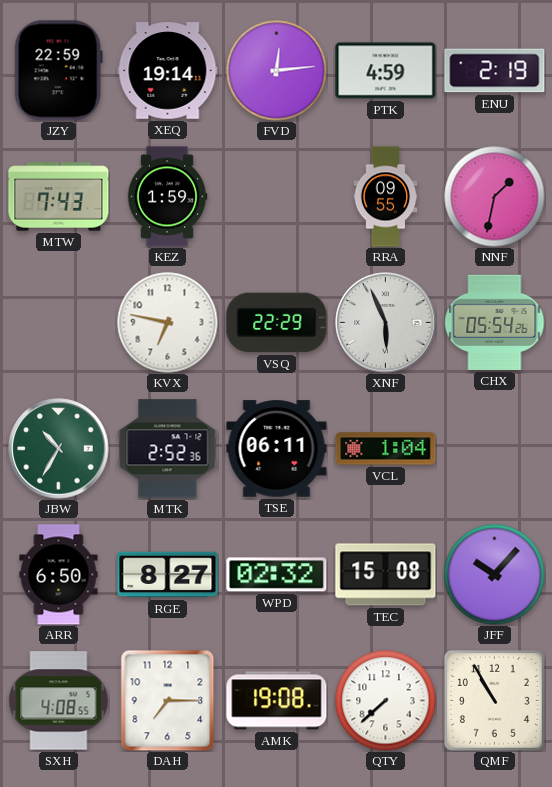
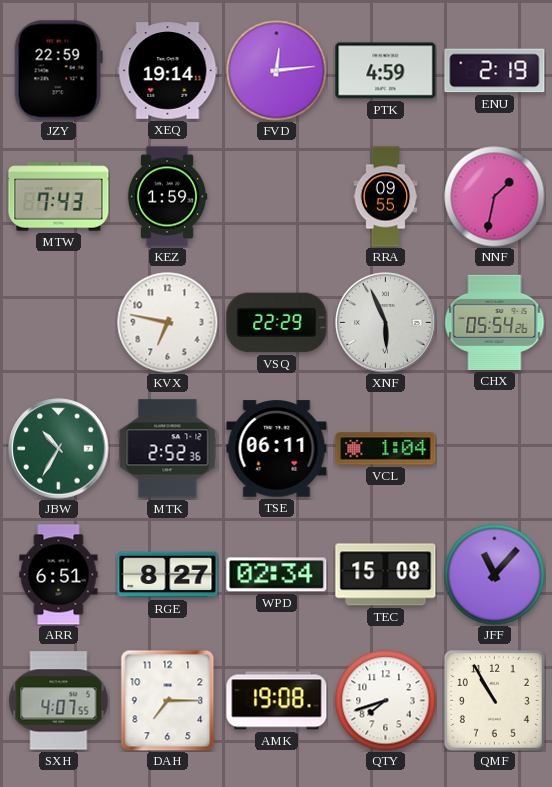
ARR: 6:50 -> 6:51 (59, 575)
WPD: 02:32 -> 02:34 (277, 575)
JFF: 10:07 -> 11:07 (495, 575)
SXH: 4:08 -> 4:07 (59, 701)
QTY: 7:38 -> 7:42 (386, 701)
